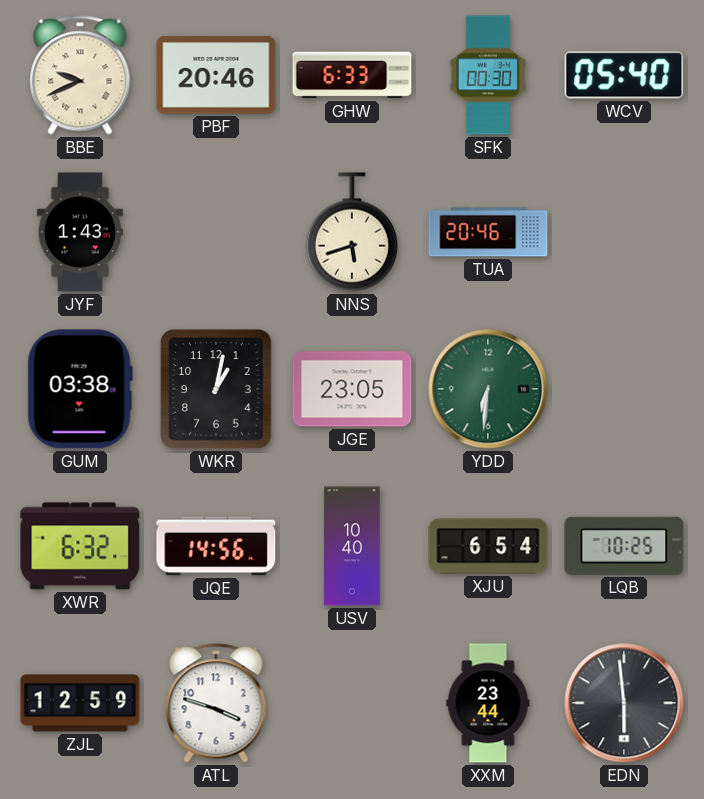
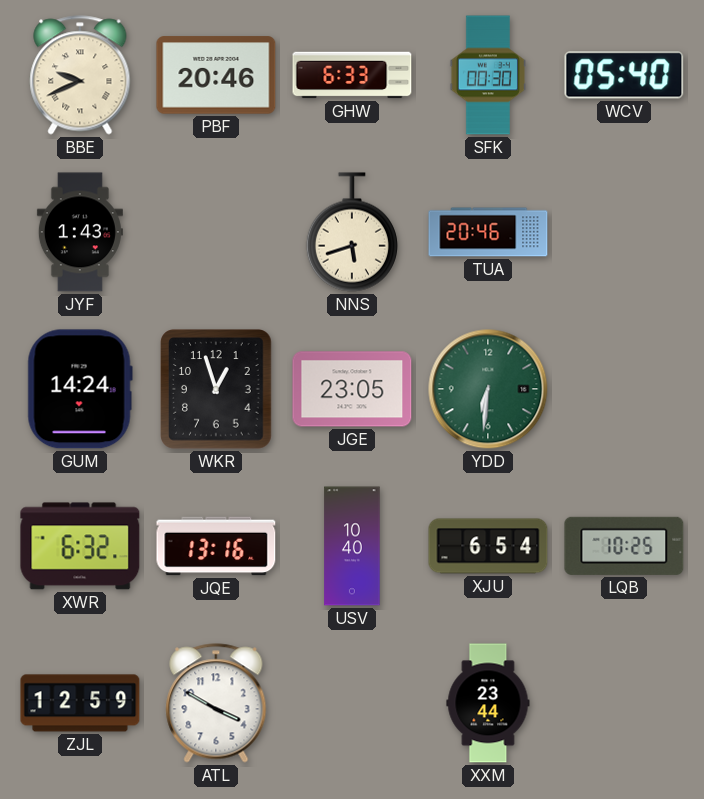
GUM: 03:38 -> 14:24 (80, 389)
WKR: 1:02 -> 12:57 (216, 389)
JQE: 14:56 -> 13:16 (216, 546)
ATL: 3:48 -> 3:50 (216, 703)
EDN: 5:59 -> none (624, 703)
